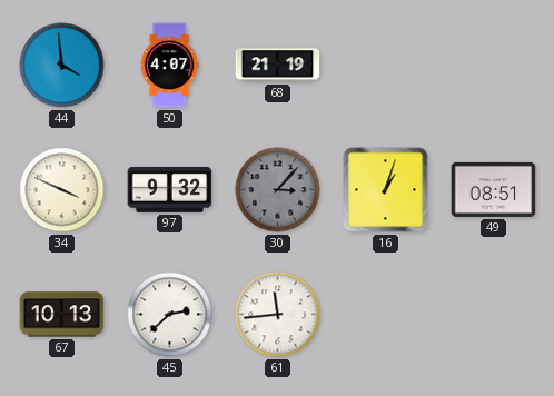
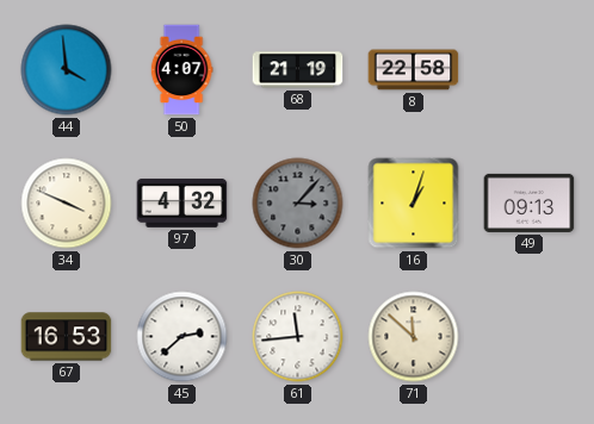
8: none -> 22:58 (414, 70)
97: 9:32 -> 4:32 (182, 202)
49: 08:51 -> 09:13 (530, 202)
67: 10:13 -> 16:53 (67, 337)
71: none -> 11:52 (414, 337)
